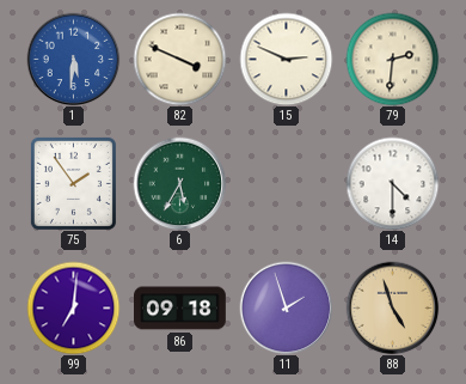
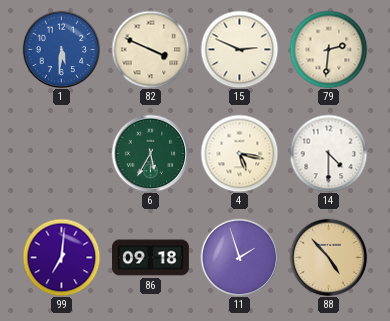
75: 1:54 -> none (73, 183)
4: none -> 5:17 (239, 153)
88: 4:57 -> 4:53 (328, 257)
